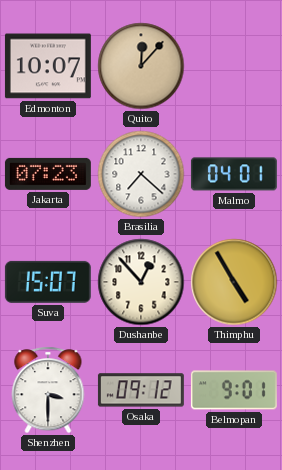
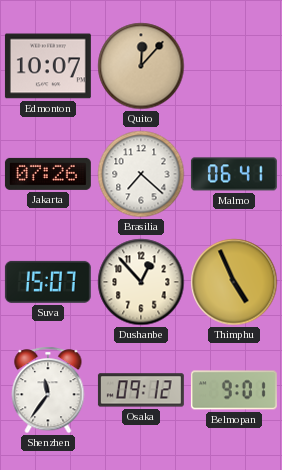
Jakarta: 07:23 -> 07:26 (48, 174)
Malmo: 04:01 -> 06:41 (234, 174)
Thimphu: 4:55 -> 4:56 (234, 282)
Shenzhen: 3:30 -> 11:36 (48, 390)
